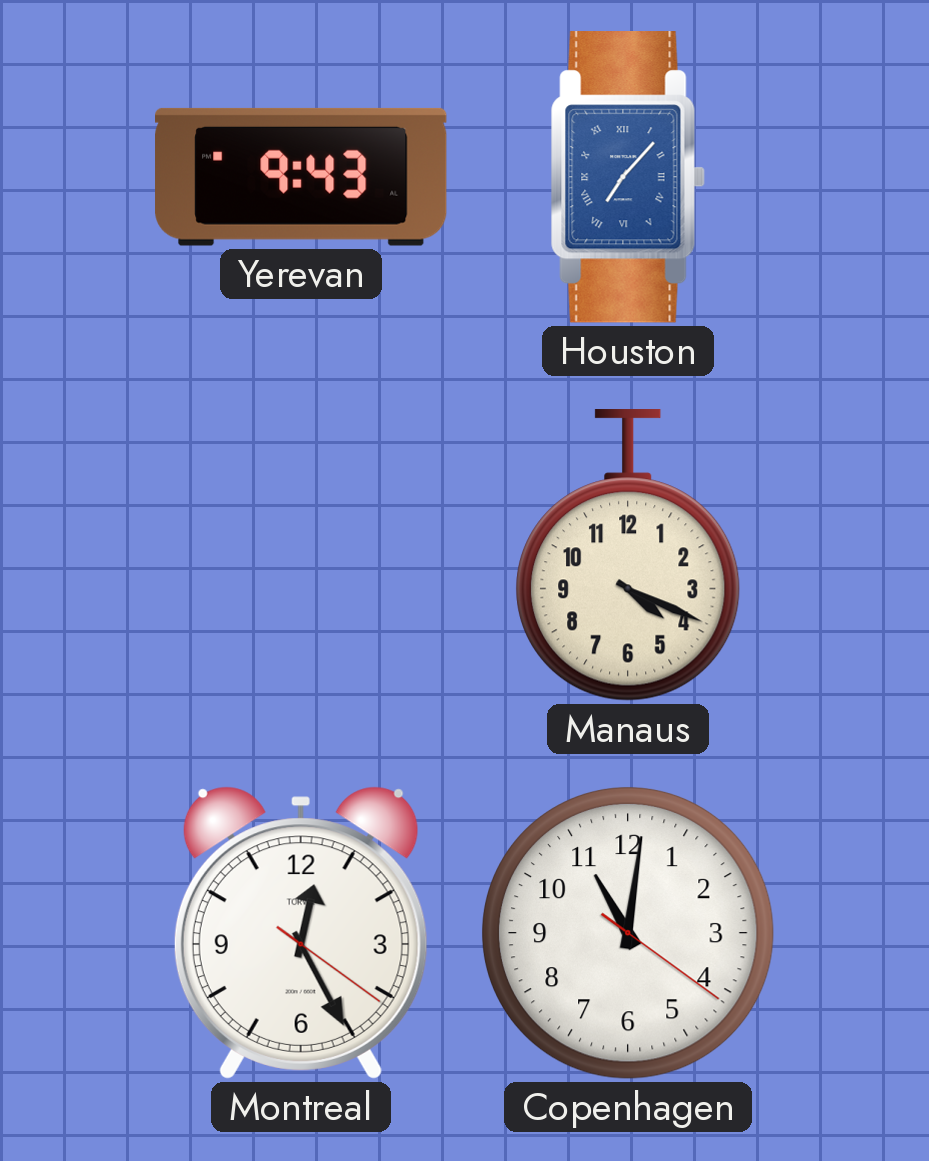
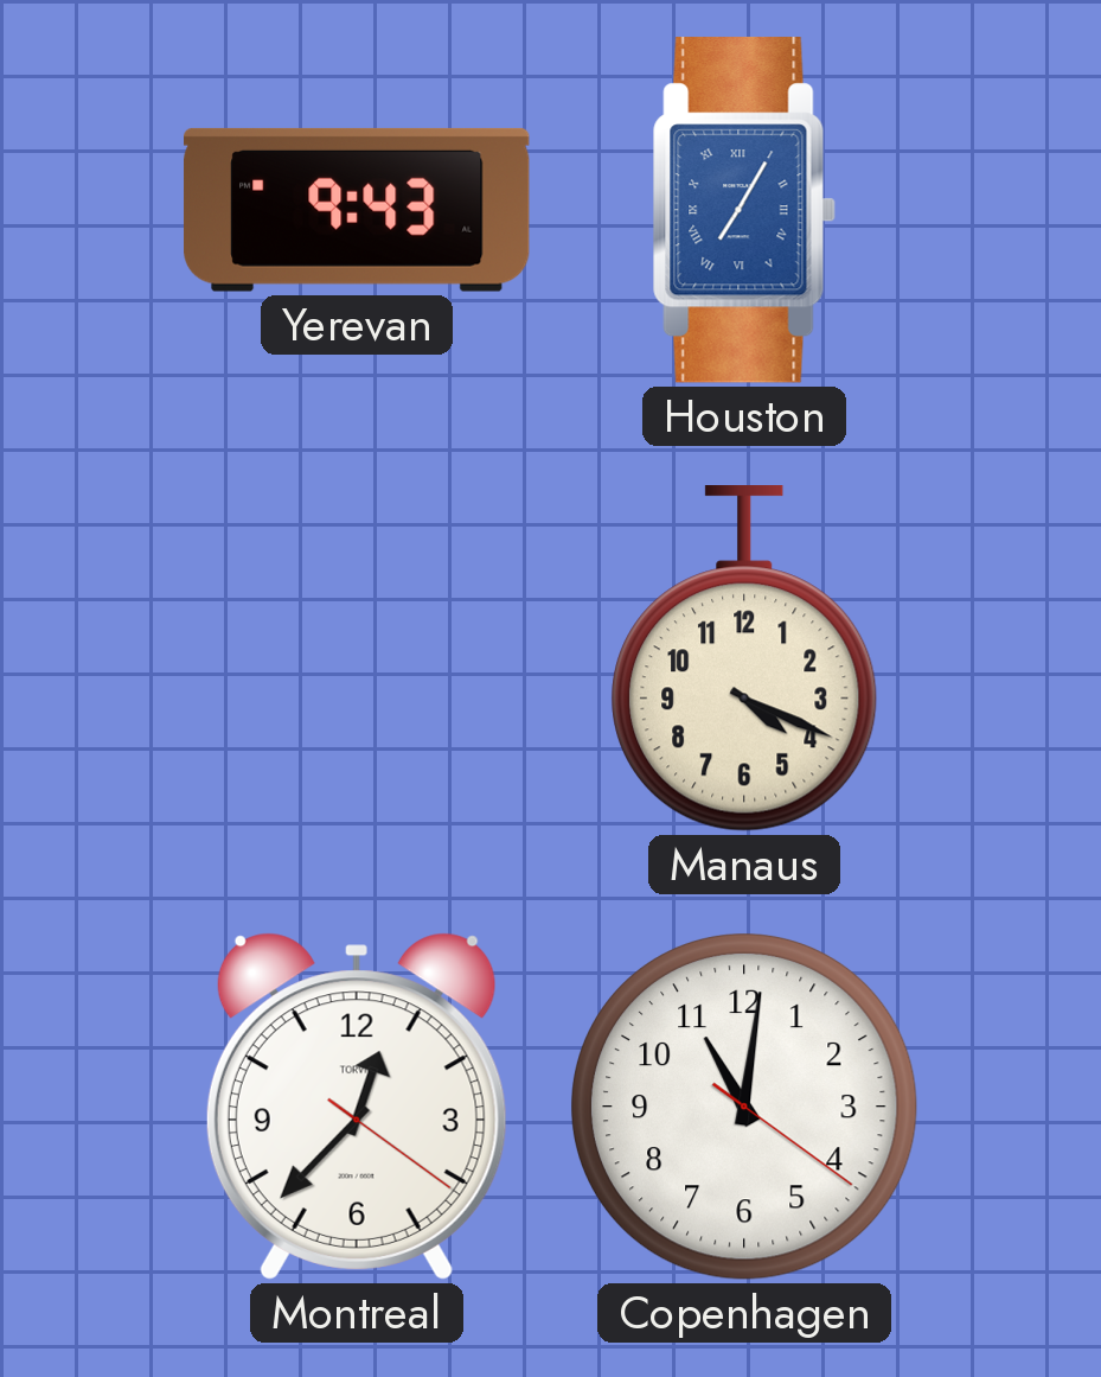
Houston: 7:07 -> 7:05 (744, 210)
Montreal: 12:25 -> 12:37 (357, 1107)
